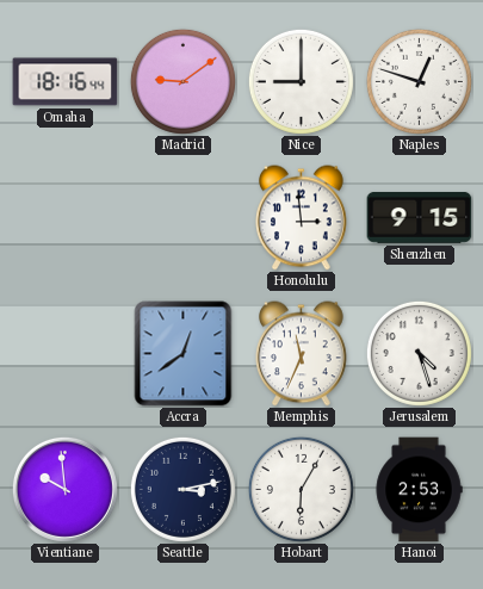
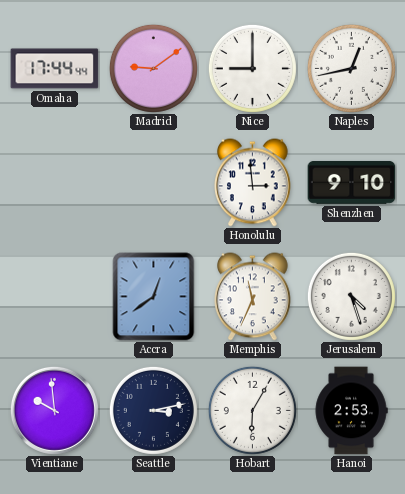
Omaha: 18:16 -> 17:44 (55, 69)
Naples: 12:48 -> 12:43 (351, 68)
Shenzhen: 9:15 -> 9:10 (352, 182)
